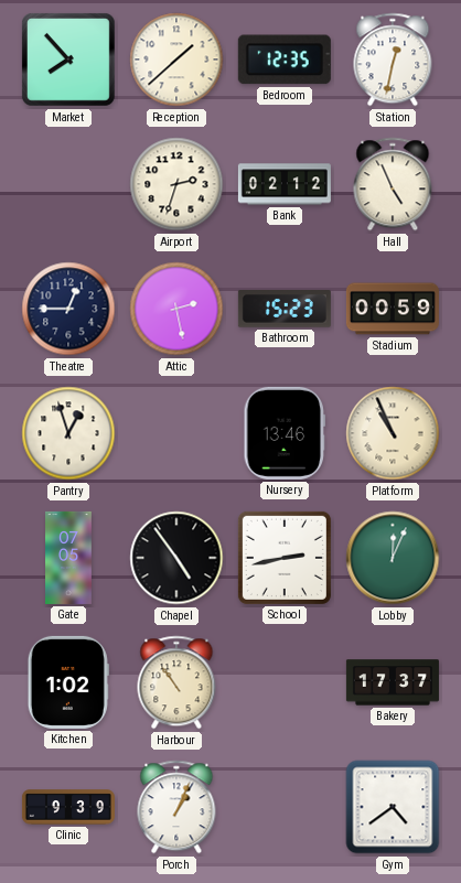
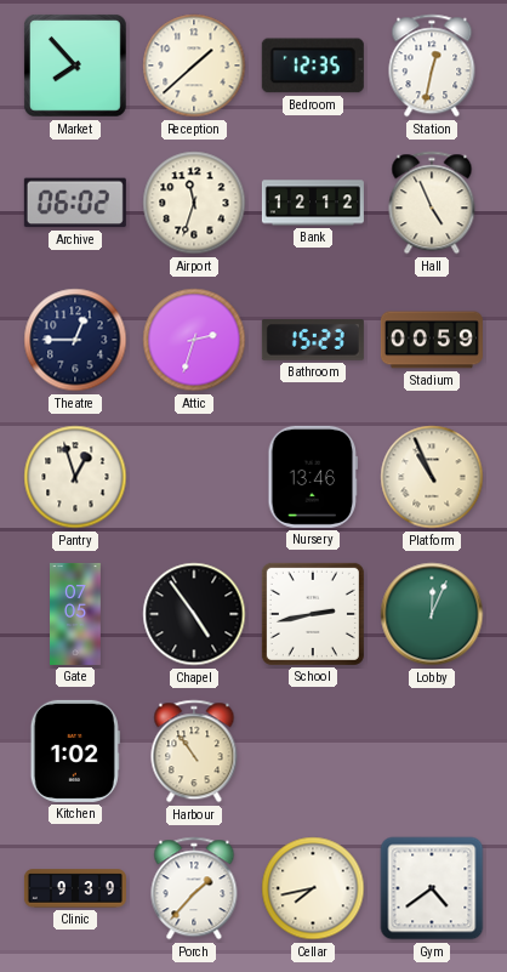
Archive: none -> 06:02 (75, 203)
Airport: 2:33 -> 11:33 (194, 203)
Bank: 02:12 -> 12:12 (313, 203)
Attic: 2:28 -> 2:33 (194, 340)
Bakery: 17:37 -> none (393, 682)
Porch: 1:04 -> 1:37 (194, 888)
Cellar: none -> 7:43 (313, 888)
